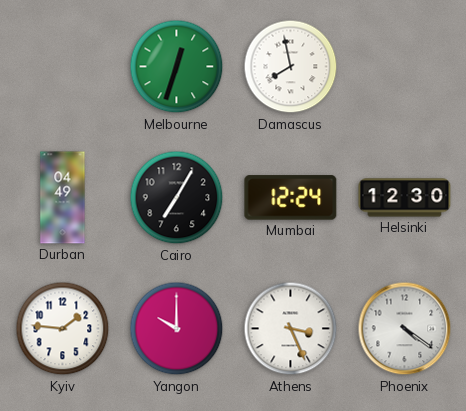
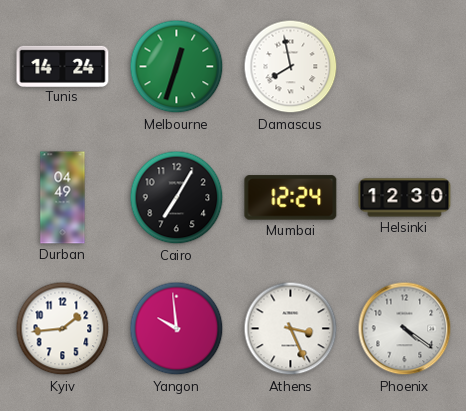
Tunis: none -> 14:24 (63, 66)
Kyiv: 1:46 -> 1:44 (63, 329)
Yangon: 10:00 -> 9:59 (177, 329)
